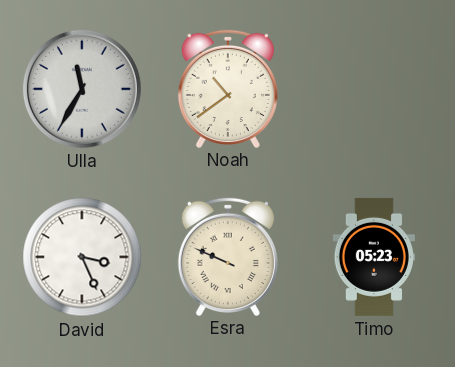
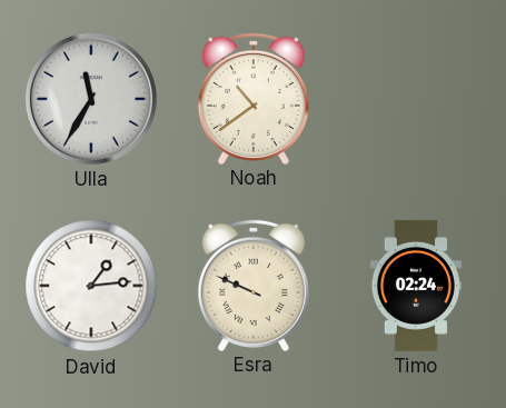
David: 3:26 -> 1:14 (91, 286)
Timo: 05:23 -> 02:24 (416, 286)
